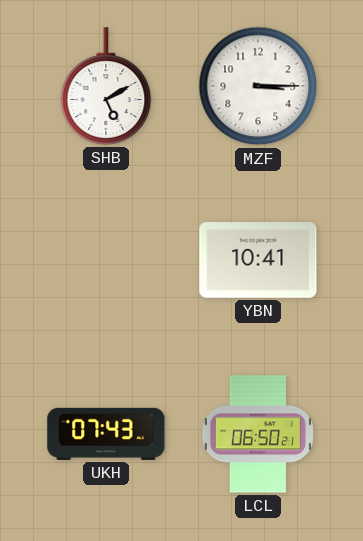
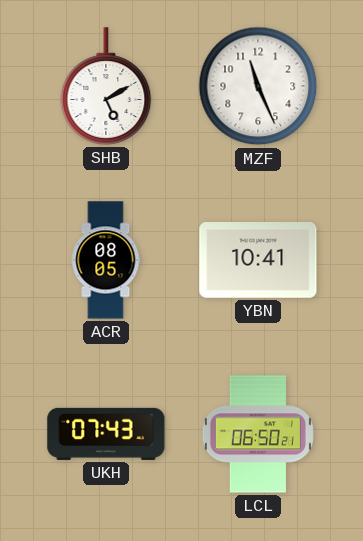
MZF: 3:15 -> 11:26 (258, 86)
ACR: none -> 08:05 (106, 260)
